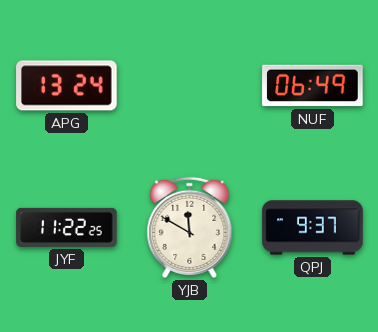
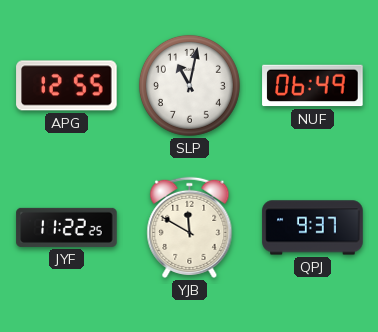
APG: 13:24 -> 12:55 (67, 86)
SLP: none -> 11:02 (189, 85)
